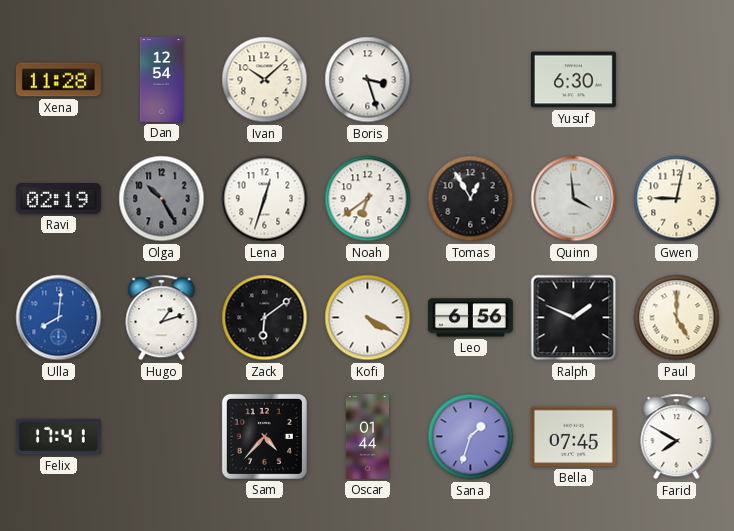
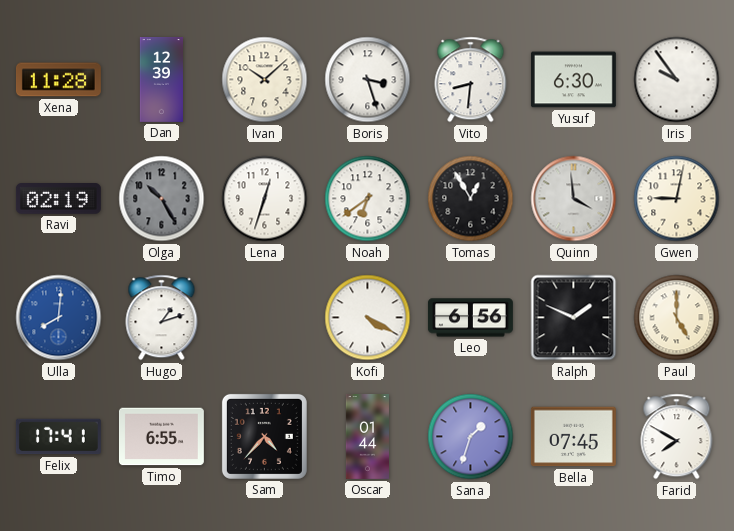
Dan: 12:54 -> 12:39 (161, 80)
Vito: none -> 8:31 (471, 80)
Iris: none -> 9:54 (677, 80)
Zack: 6:09 -> none (265, 318)
Timo: none -> 6:55 (161, 437)
